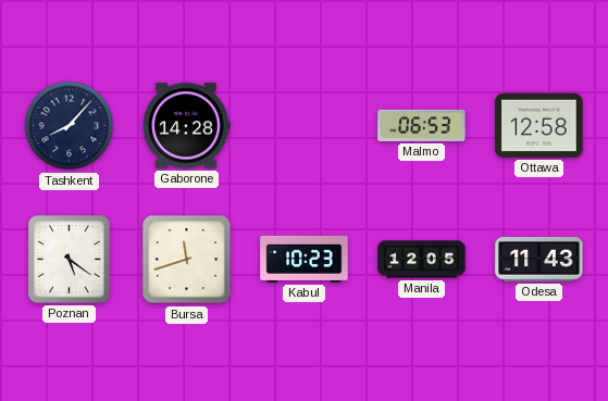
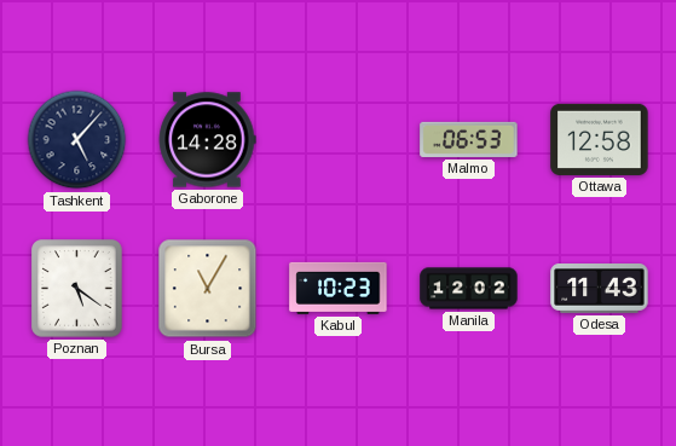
Tashkent: 8:07 -> 5:07 (77, 140)
Bursa: 11:42 -> 11:05 (208, 289)
Manila: 12:05 -> 12:02 (469, 289)
